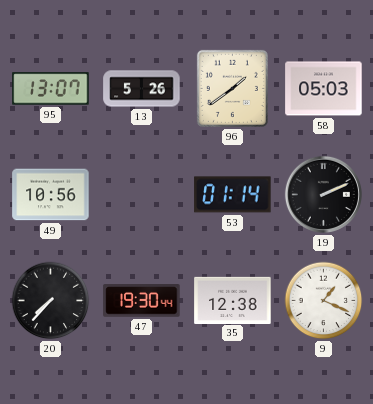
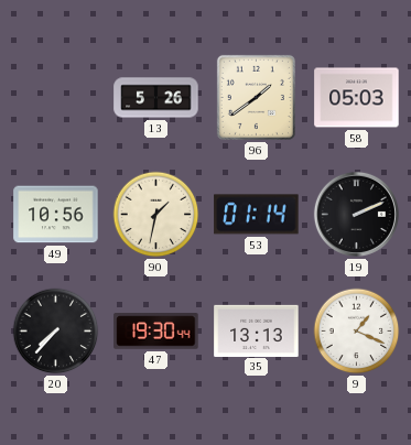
95: 13:07 -> none (51, 89)
90: none -> 1:32 (156, 215)
35: 12:38 -> 13:13 (257, 330)
